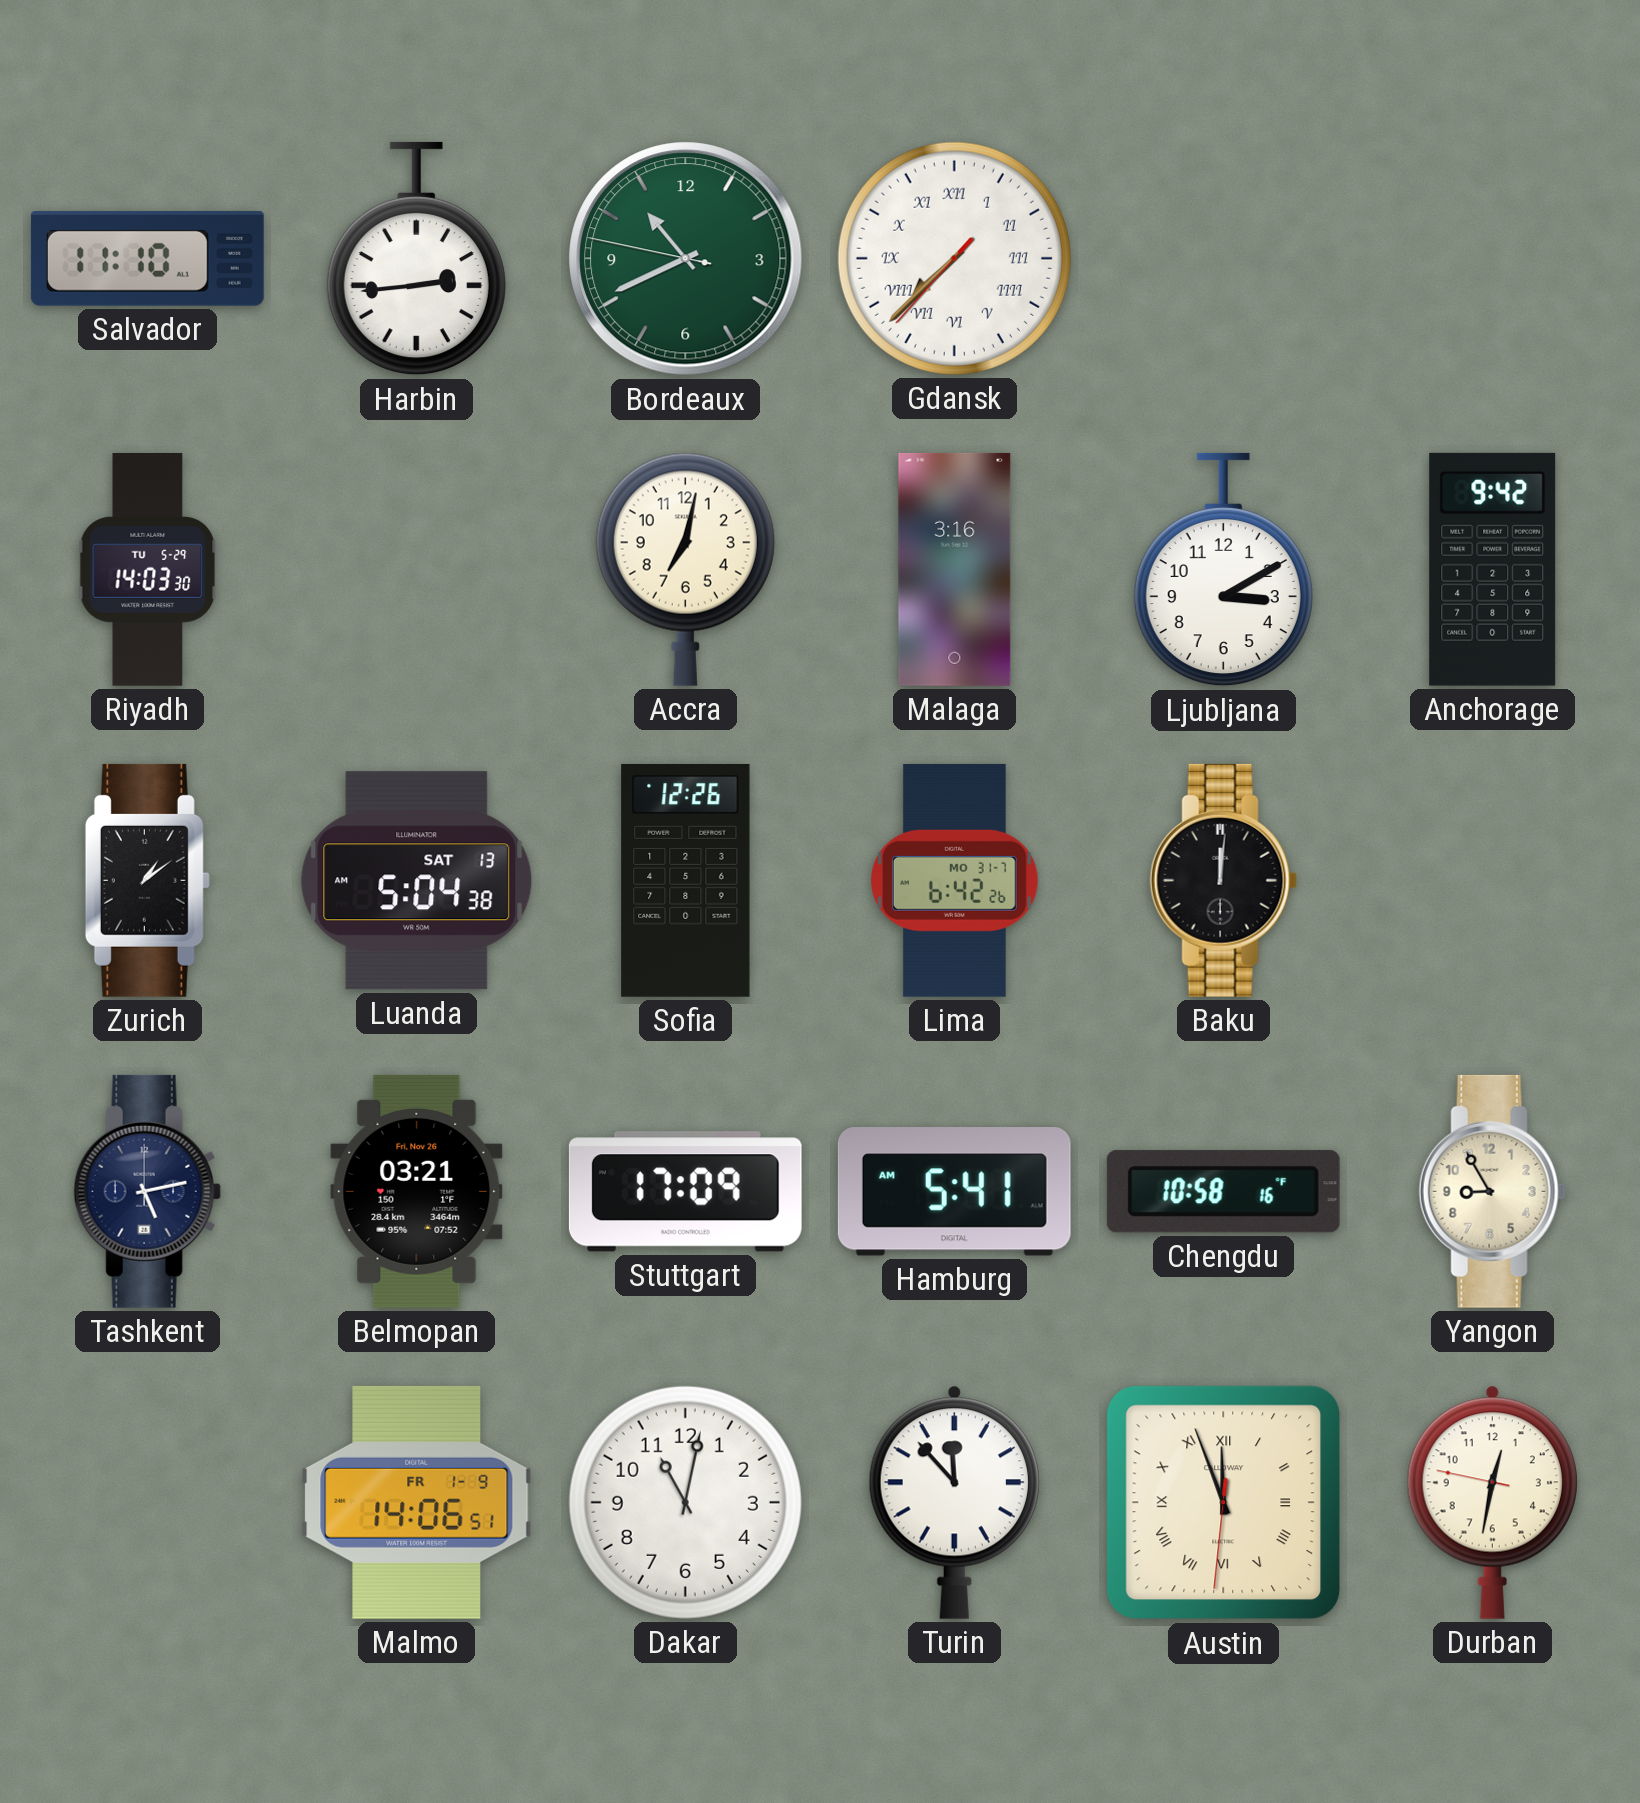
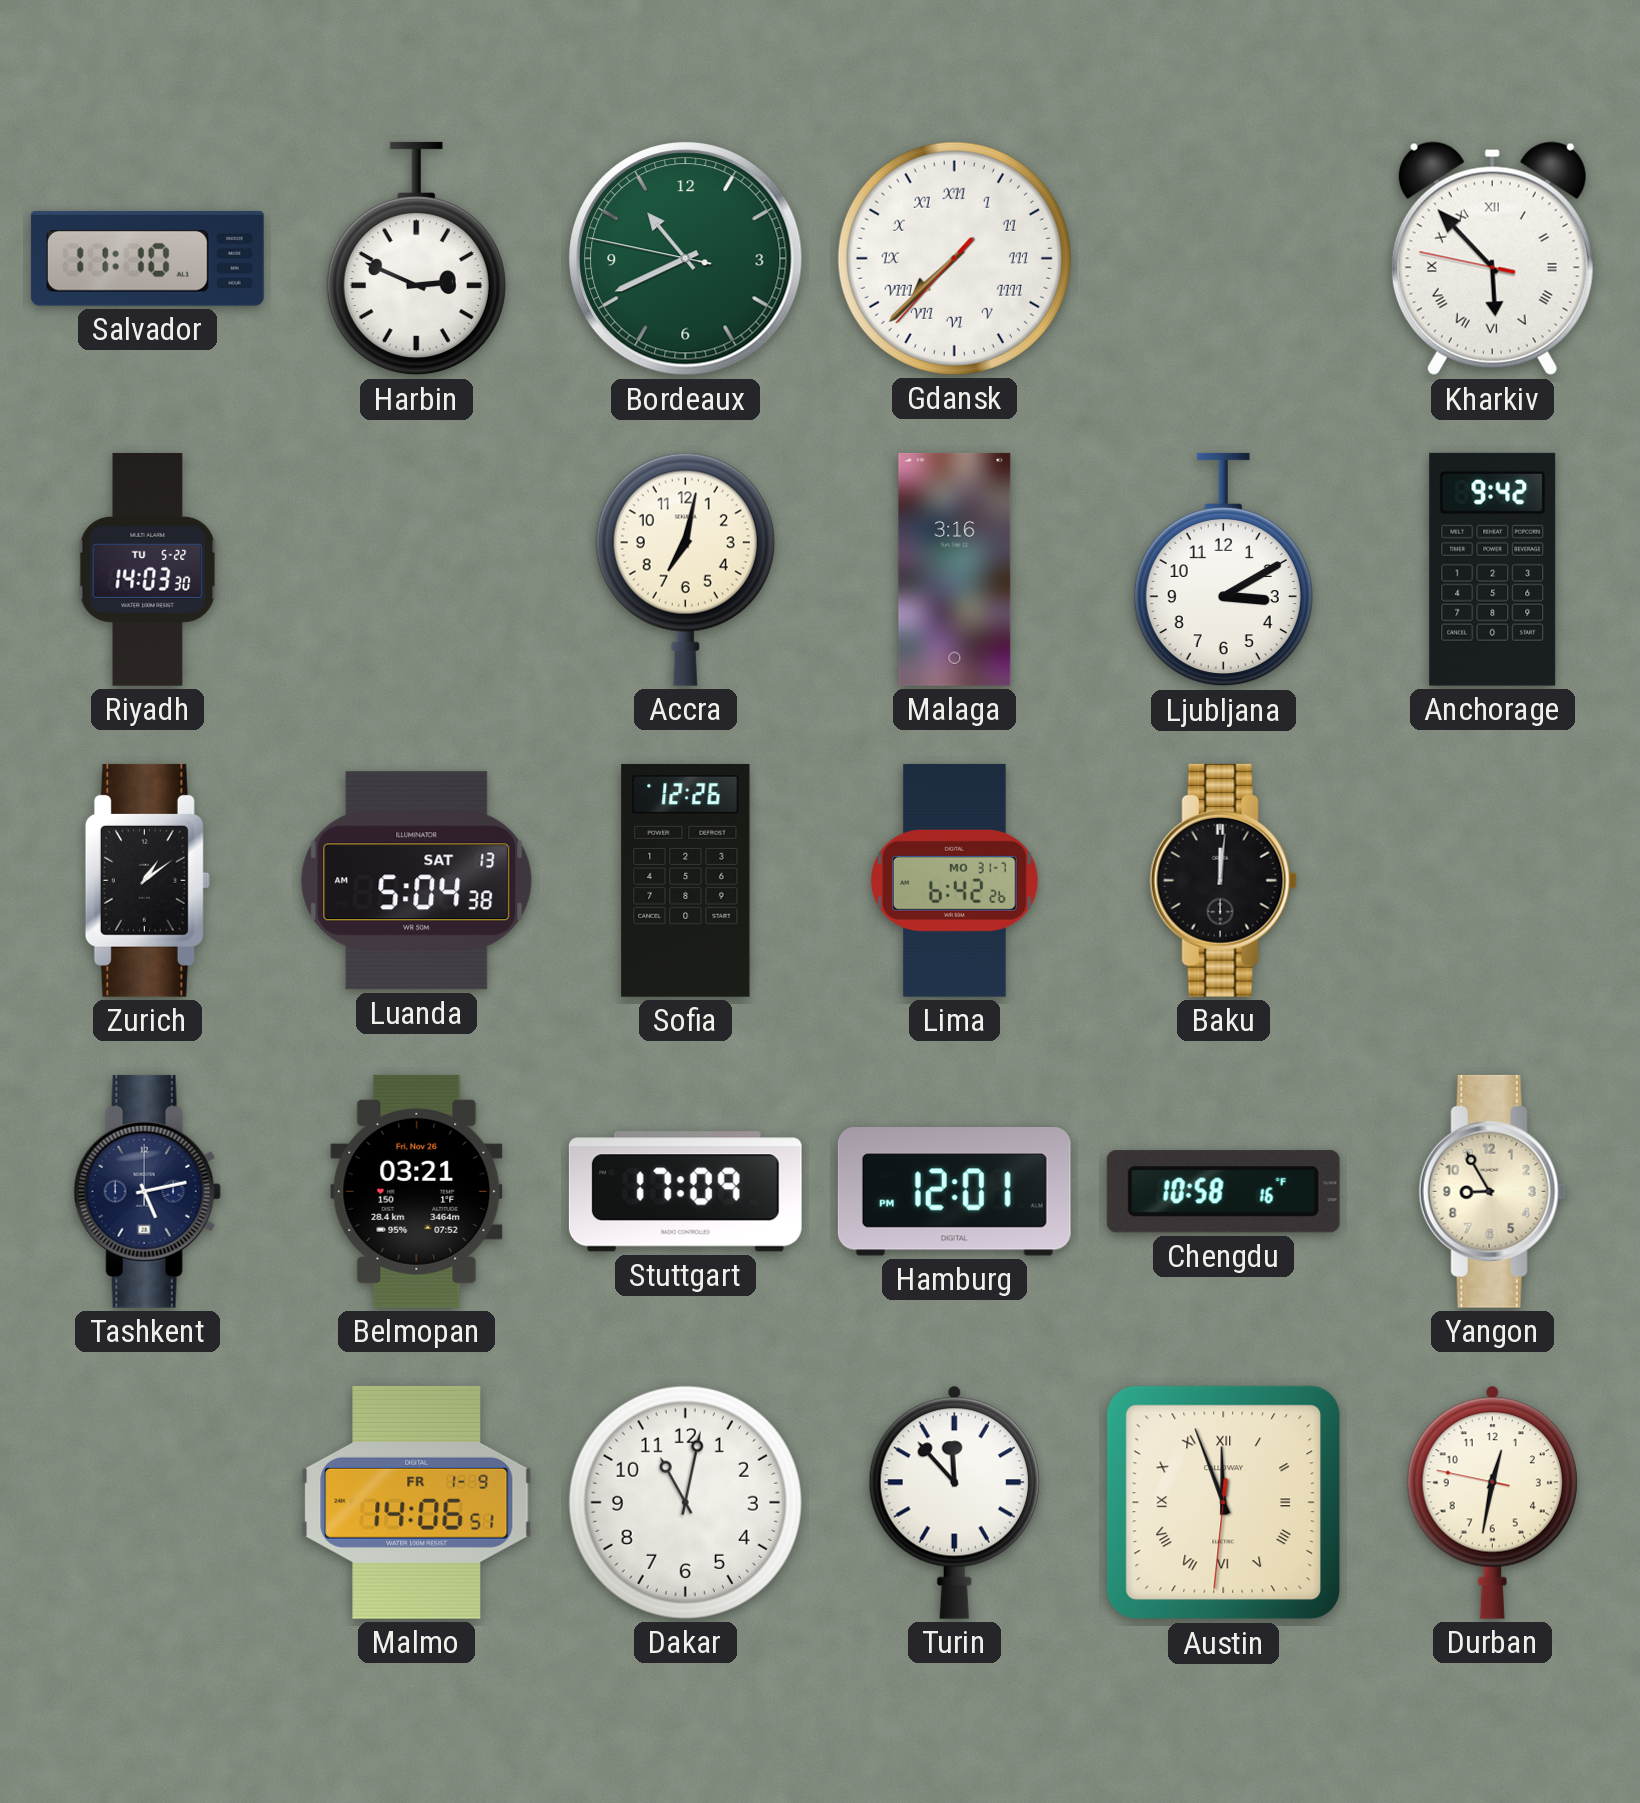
Harbin: 2:44 -> 2:49 (416, 259)
Kharkiv: none -> 5:52 (1492, 259)
Riyadh date: TU 5-29 -> TU 5-22 (148, 569)
Hamburg: 5:41 -> 12:01 (954, 1192)
